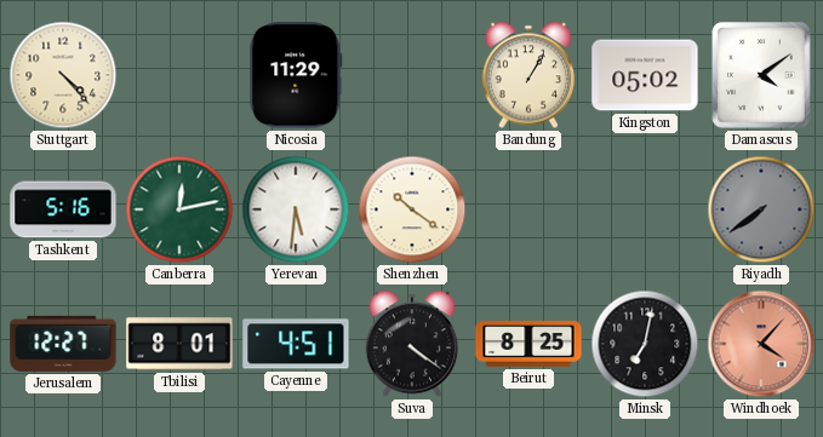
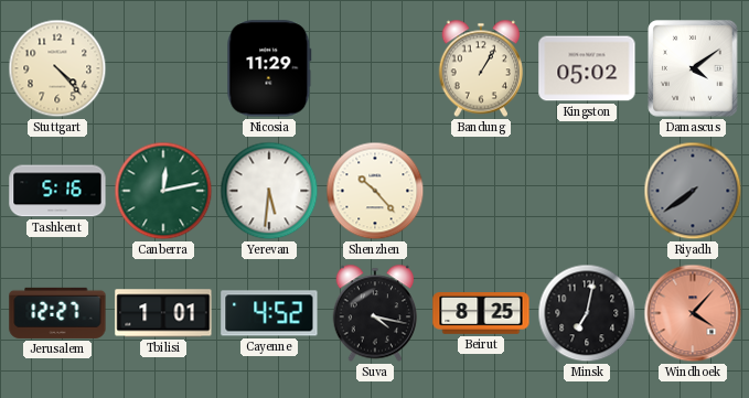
Shenzhen: 10:21 -> 10:23 (375, 191)
Tbilisi: 8:01 -> 1:01 (163, 313)
Cayenne: 4:51 -> 4:52 (269, 313)
Suva: 4:21 -> 4:17 (375, 313)
